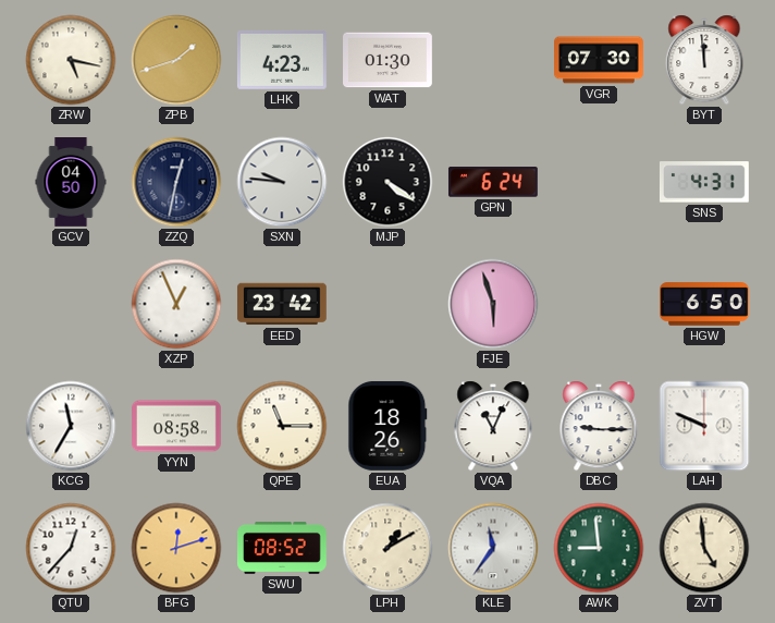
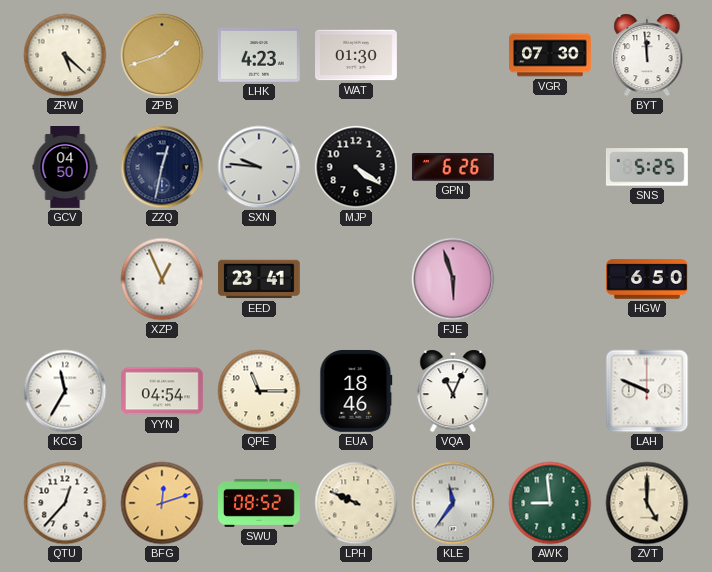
ZRW: 5:17 -> 5:22 (65, 55)
GPN: 6:24 -> 6:26 (453, 167)
SNS: 4:31 -> 5:25 (647, 167)
EED: 23:42 -> 23:41 (259, 279)
YYN: 08:58 -> 04:54 (163, 391)
EUA: 18:26 -> 18:46 (356, 391)
DBC: 9:15 -> none (599, 426)
LPH: 1:10 -> 9:49 (356, 503)
ZVT: 4:59 -> 5:00 (647, 503)
